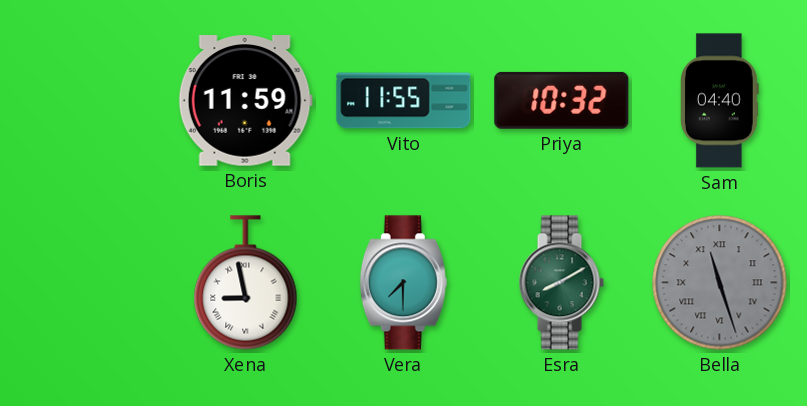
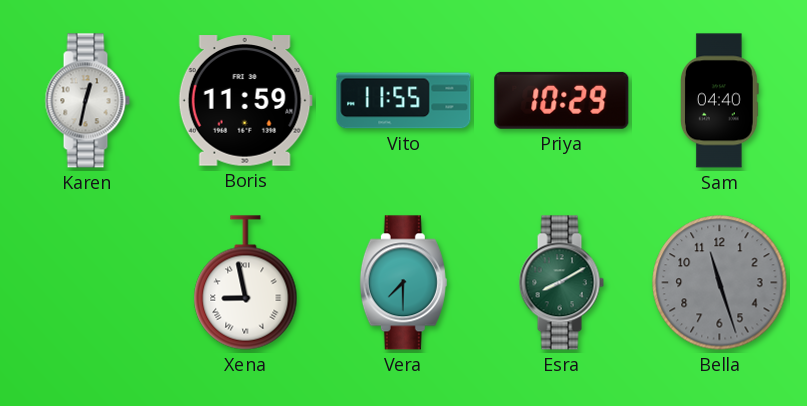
Karen: none -> 12:32 (87, 101)
Priya: 10:32 -> 10:29 (562, 100)
Bella numerals: Roman -> Arabic (720, 283)
